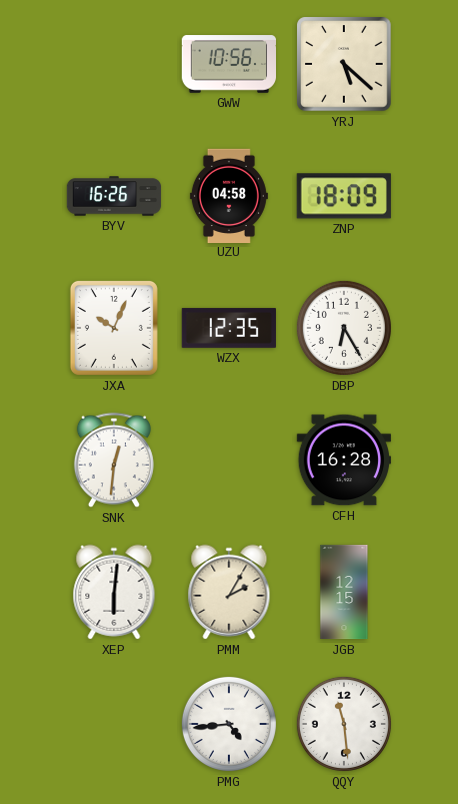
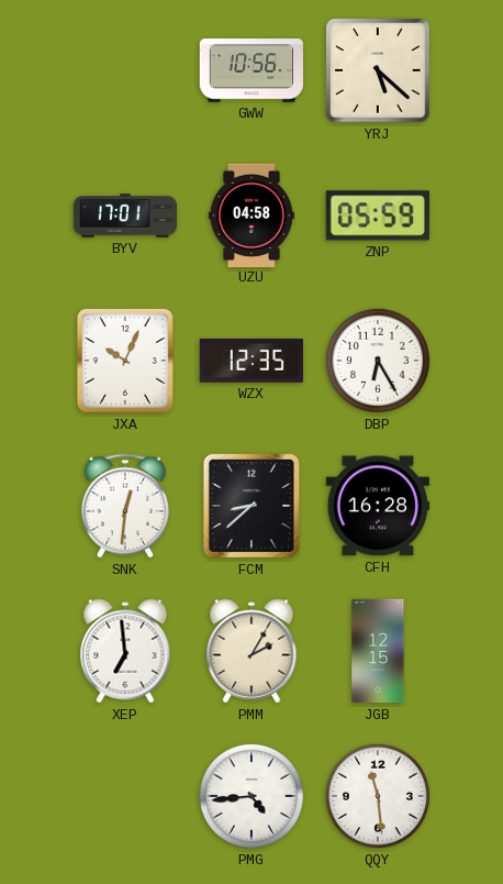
BYV: 16:26 -> 17:01 (125, 216)
ZNP: 18:09 -> 05:59 (378, 216)
FCM: none -> 8:38 (251, 506)
XEP: 6:01 -> 6:59 (125, 651)
